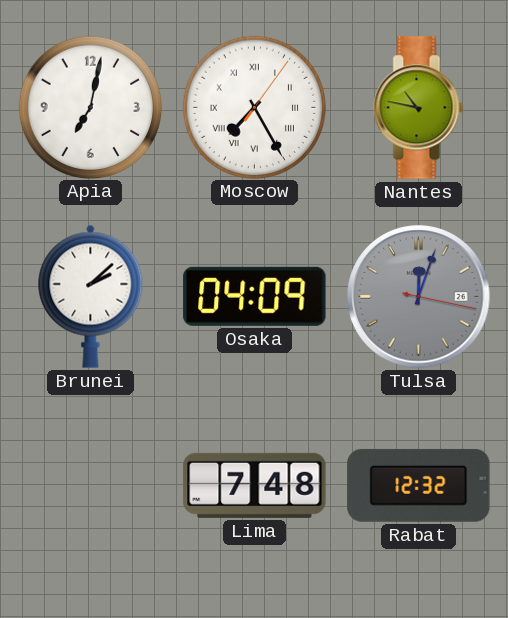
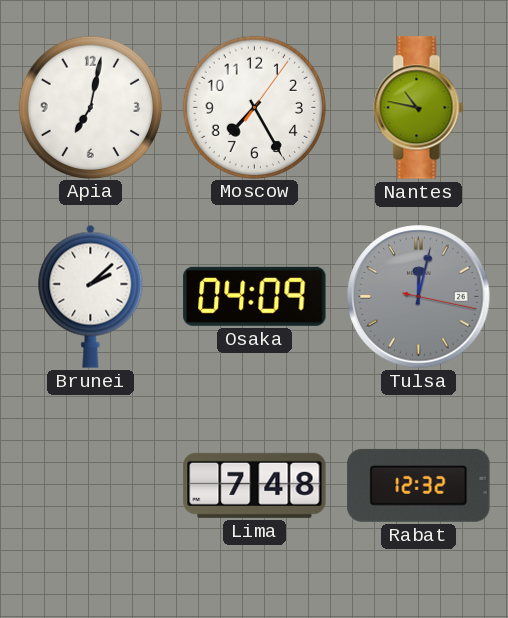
Moscow numerals: Roman -> Arabic (254, 107)
Tulsa: 12:03 -> 12:02 (419, 297)
